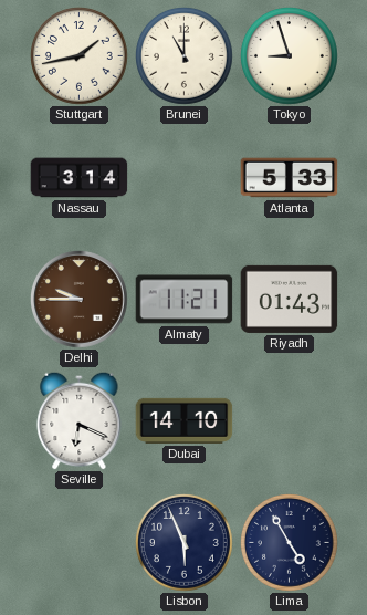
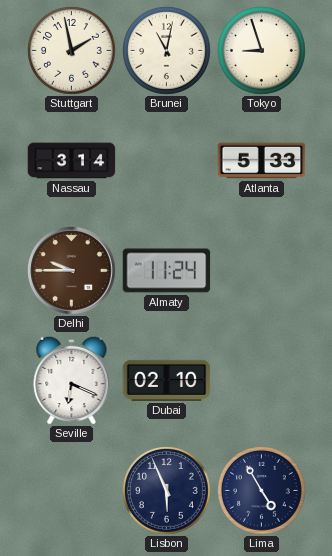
Stuttgart: 1:43 -> 1:58 (72, 51)
Brunei: 11:00 -> 11:02 (167, 51)
Almaty: 11:21 -> 11:24 (167, 271)
Riyadh: 01:43 -> none (290, 299)
Dubai: 14:10 -> 02:10 (167, 380)
